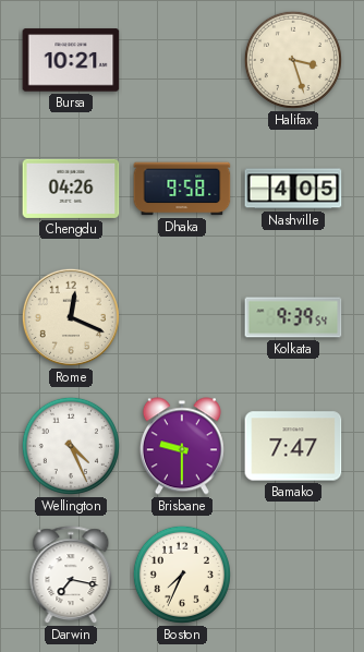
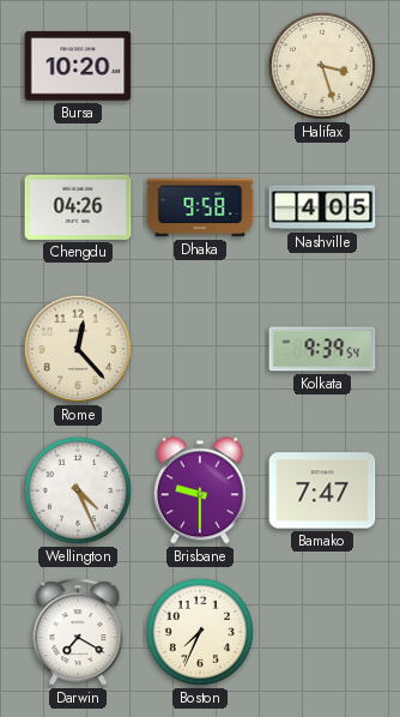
Bursa: 10:21 -> 10:20 (78, 66)
Rome: 12:19 -> 12:23 (78, 349)
Darwin: 7:17 -> 7:20 (78, 633)
